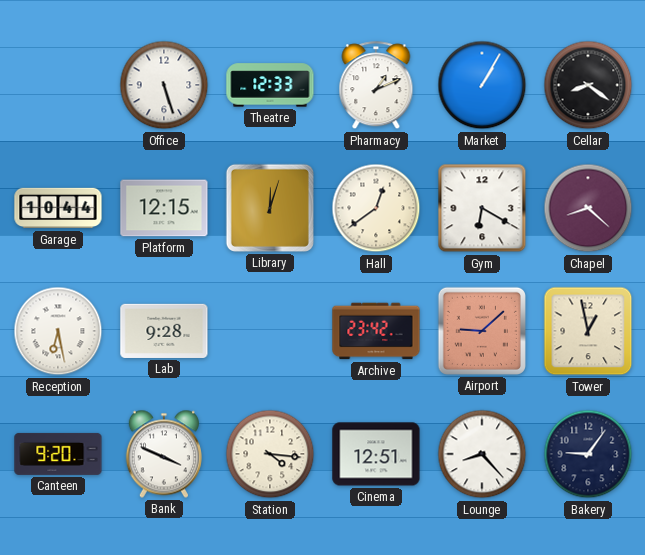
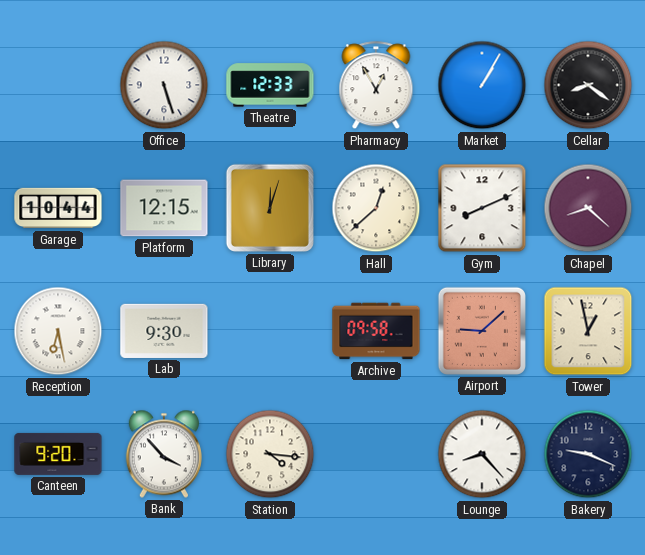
Pharmacy: 1:11 -> 12:55 (376, 86)
Hall: 12:39 -> 12:38 (376, 208)
Gym: 6:20 -> 8:11 (482, 208)
Lab: 9:28 -> 9:30 (164, 331)
Archive: 23:42 -> 09:58 (376, 331)
Bank: 3:49 -> 3:53 (164, 454)
Cinema: 12:51 -> none (376, 454)
Bakery: 9:06 -> 9:19 (588, 454)
